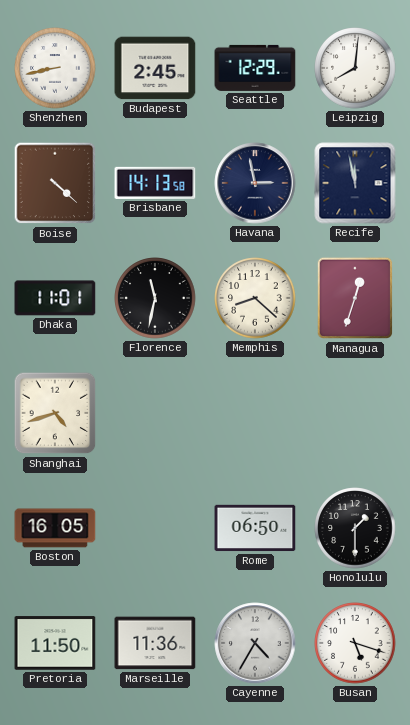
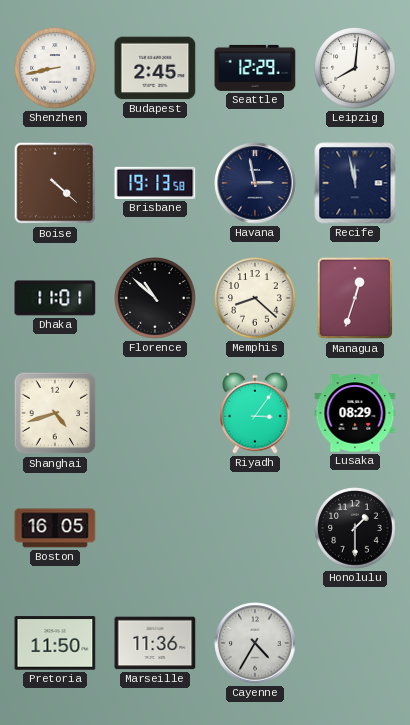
Brisbane: 14:13 -> 19:13 (155, 183)
Florence: 11:32 -> 10:52 (155, 298)
Riyadh: none -> 3:06 (256, 413)
Lusaka: none -> 08:29 (355, 413)
Rome: 06:50 -> none (255, 528)
Busan: 5:18 -> none (355, 643)
